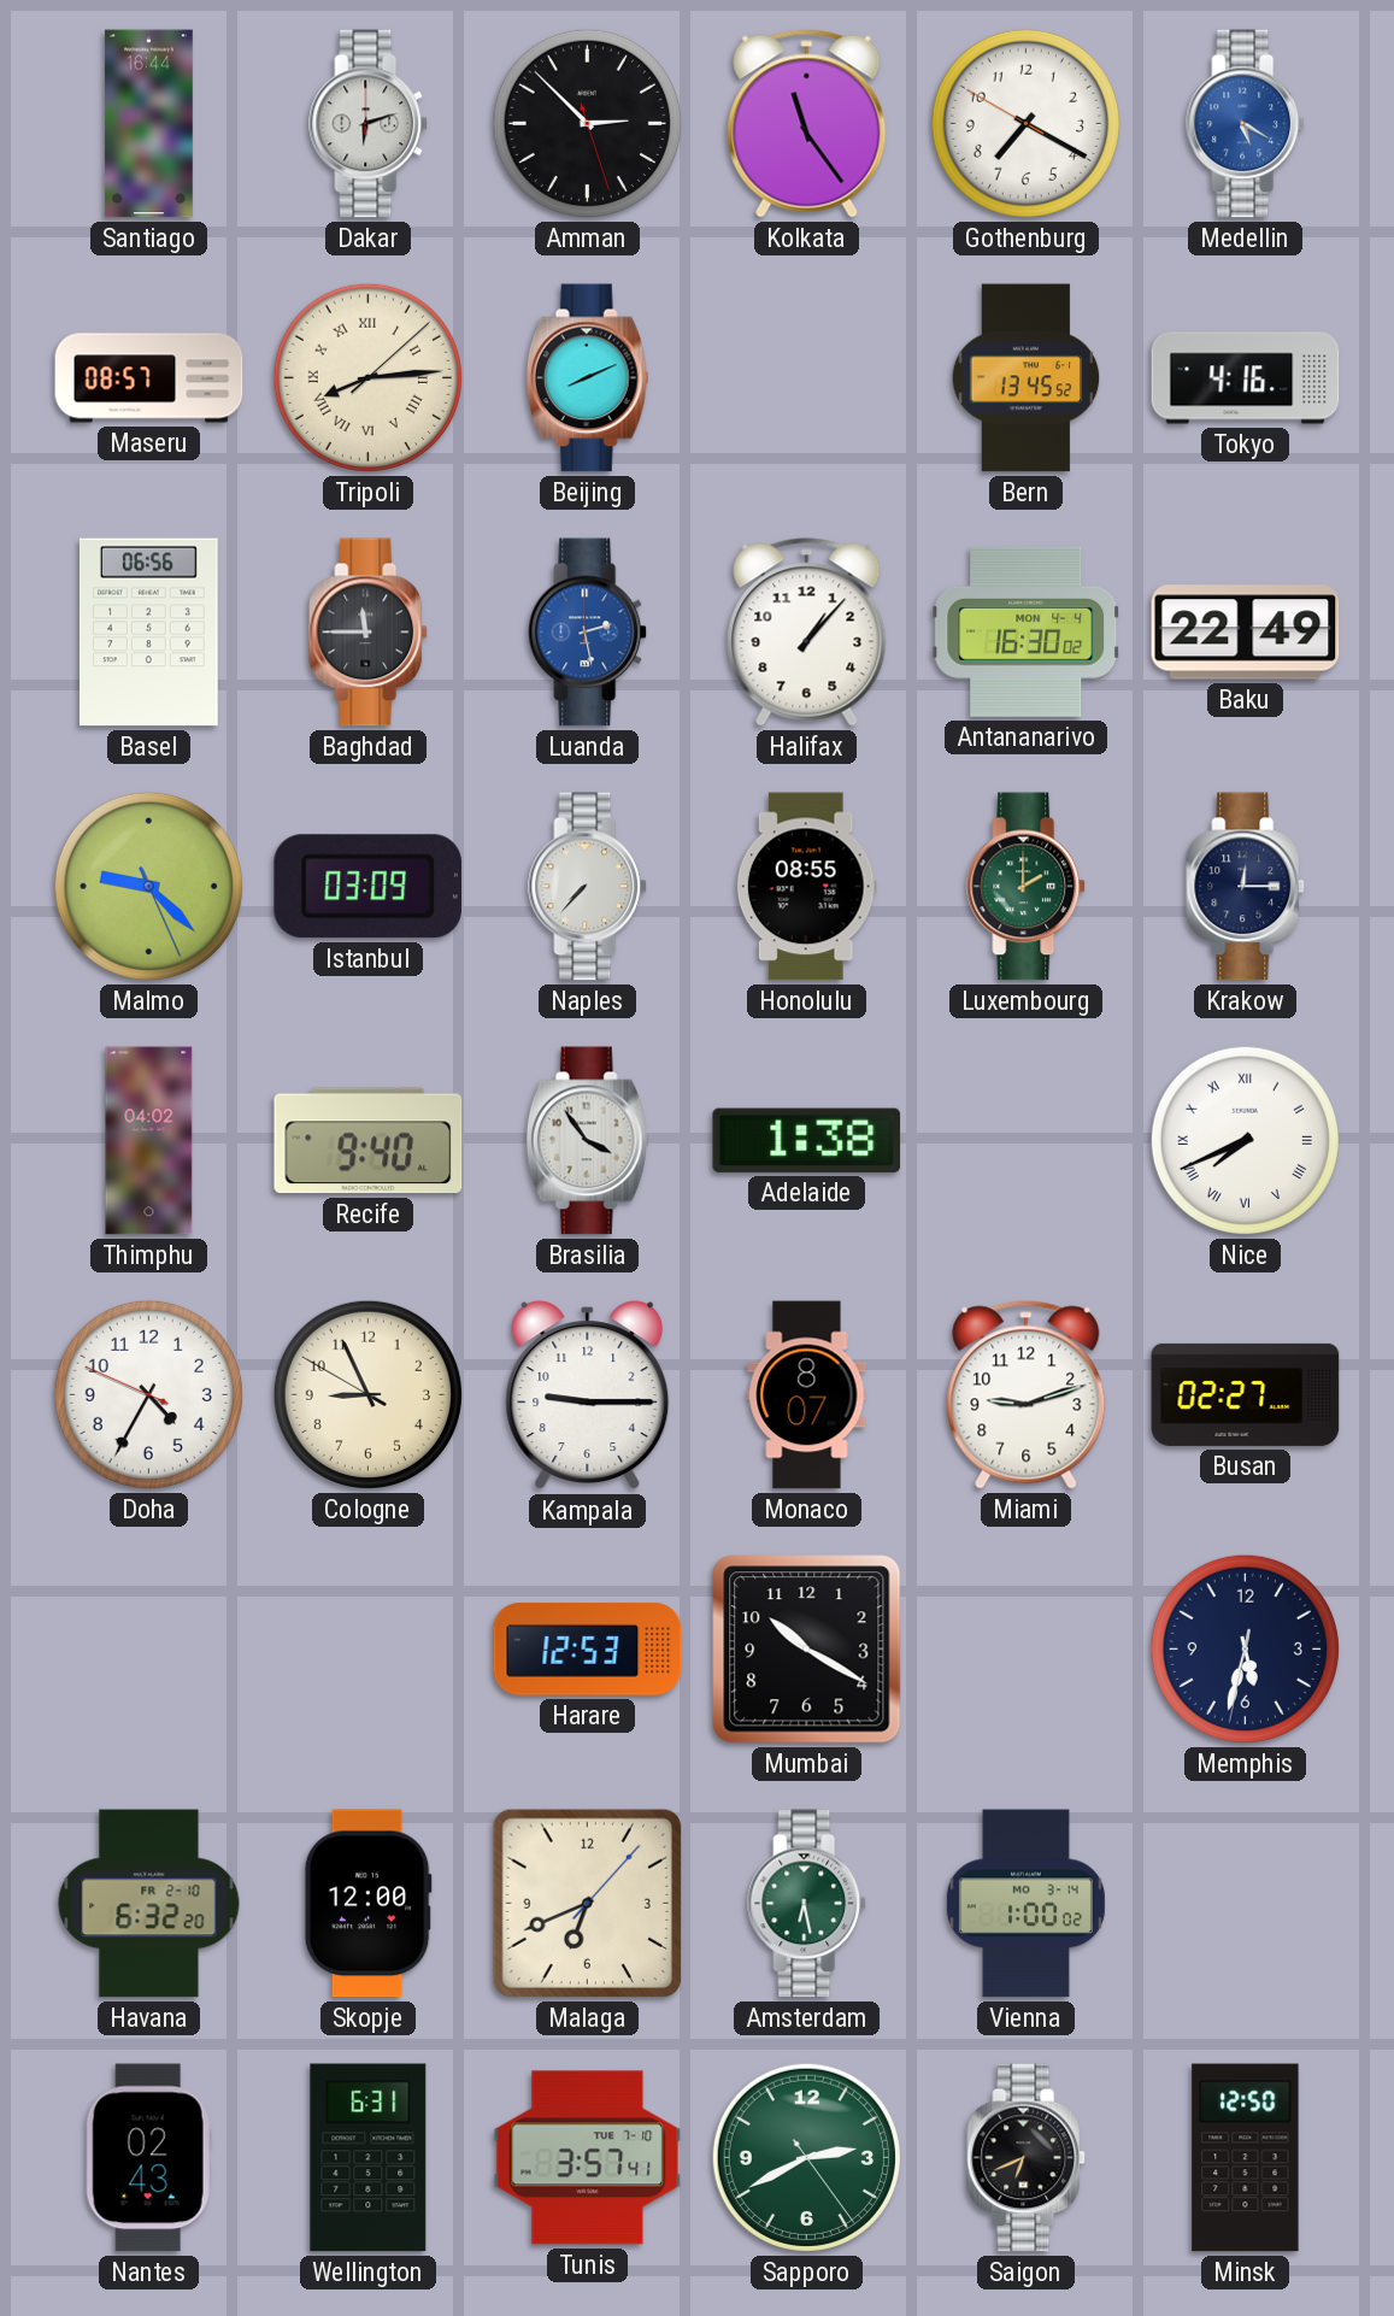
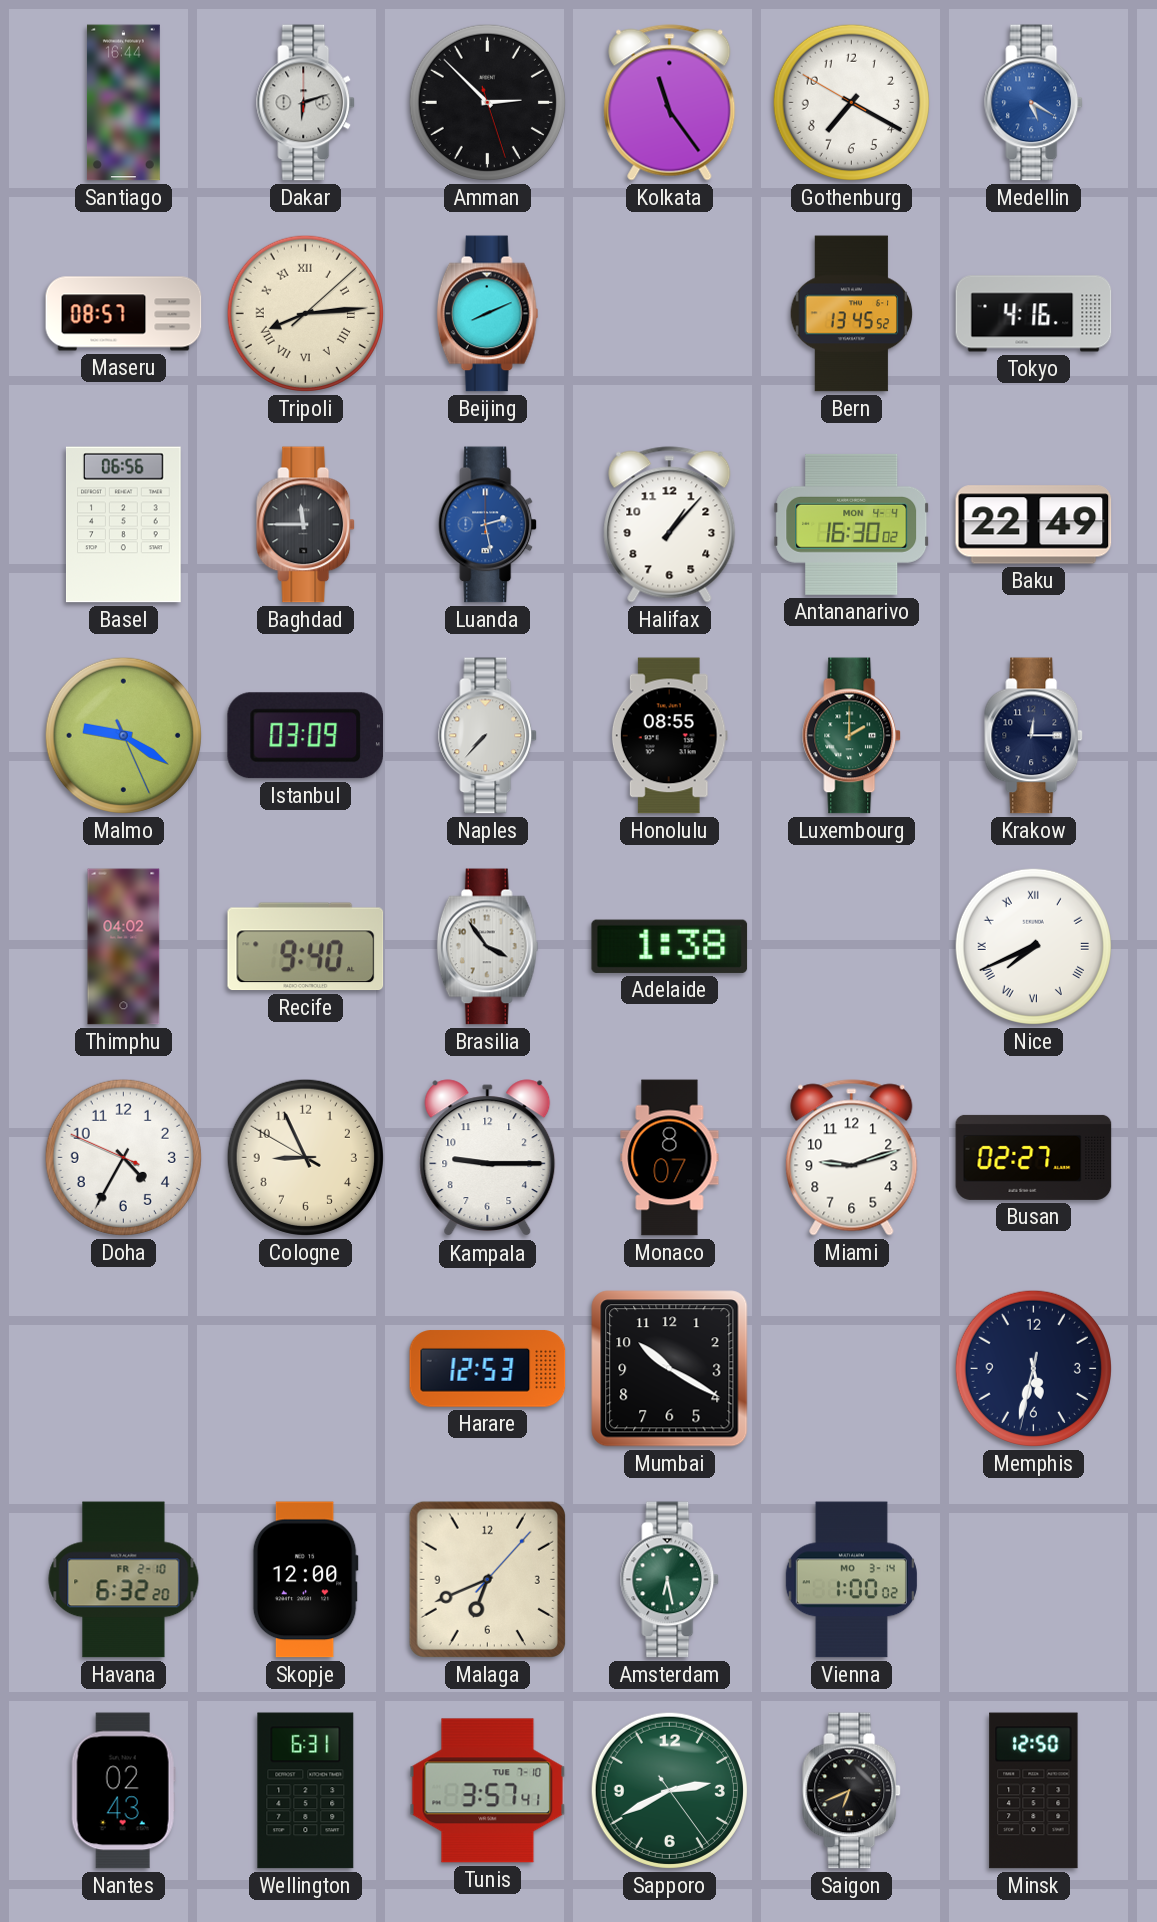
Malmo: 9:22 -> 9:20 (123, 735)
